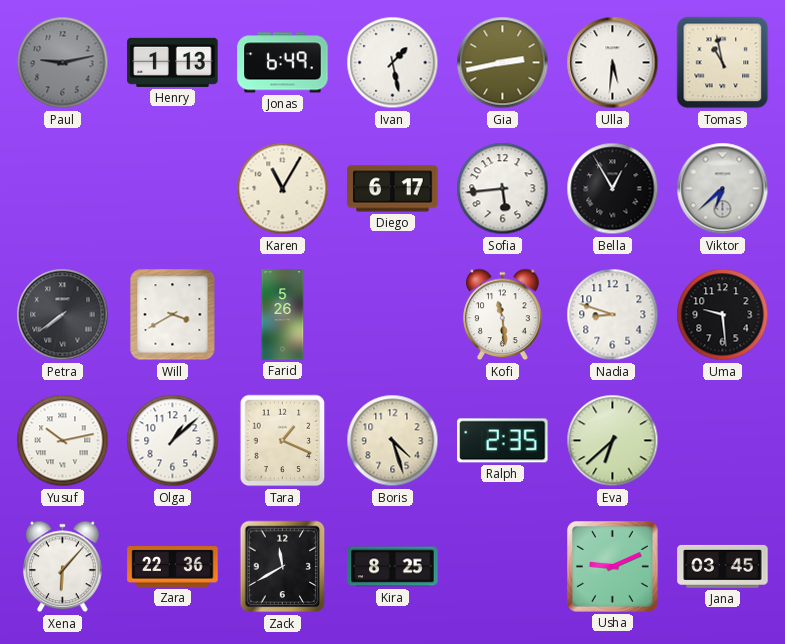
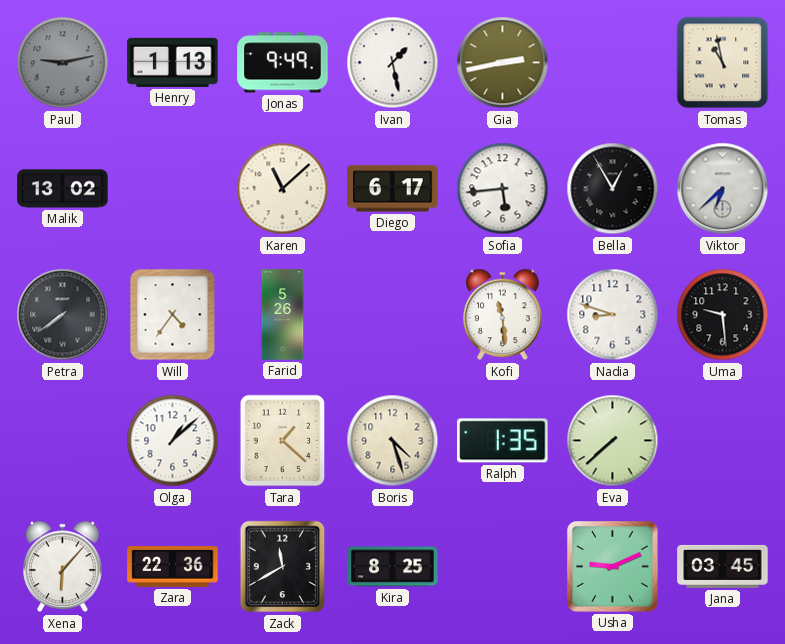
Jonas: 6:49 -> 9:49 (283, 63)
Ulla: 5:31 -> none (613, 63)
Malik: none -> 13:02 (63, 189)
Karen: 11:05 -> 11:08 (283, 189)
Will: 3:40 -> 4:36 (173, 315)
Yusuf: 10:13 -> none (63, 441)
Tara: 1:19 -> 1:22 (283, 441)
Ralph: 2:35 -> 1:35 (503, 441)
Eva: 6:38 -> 7:38 (613, 441)
